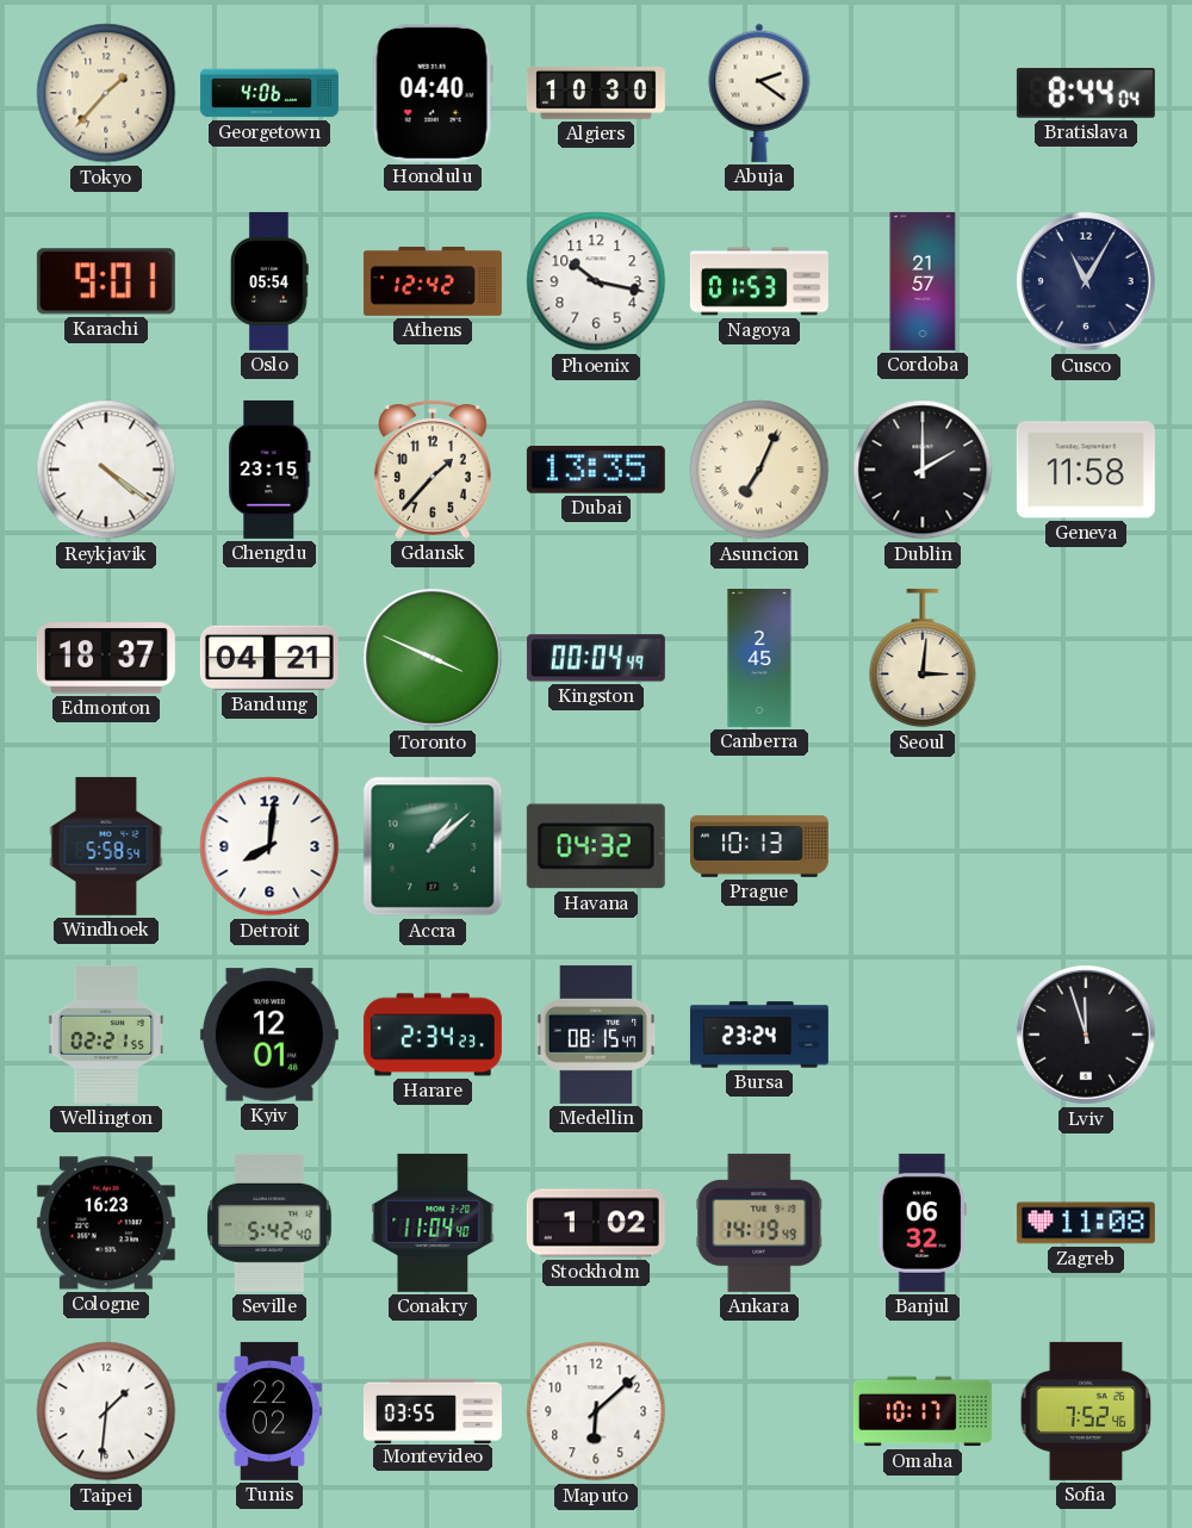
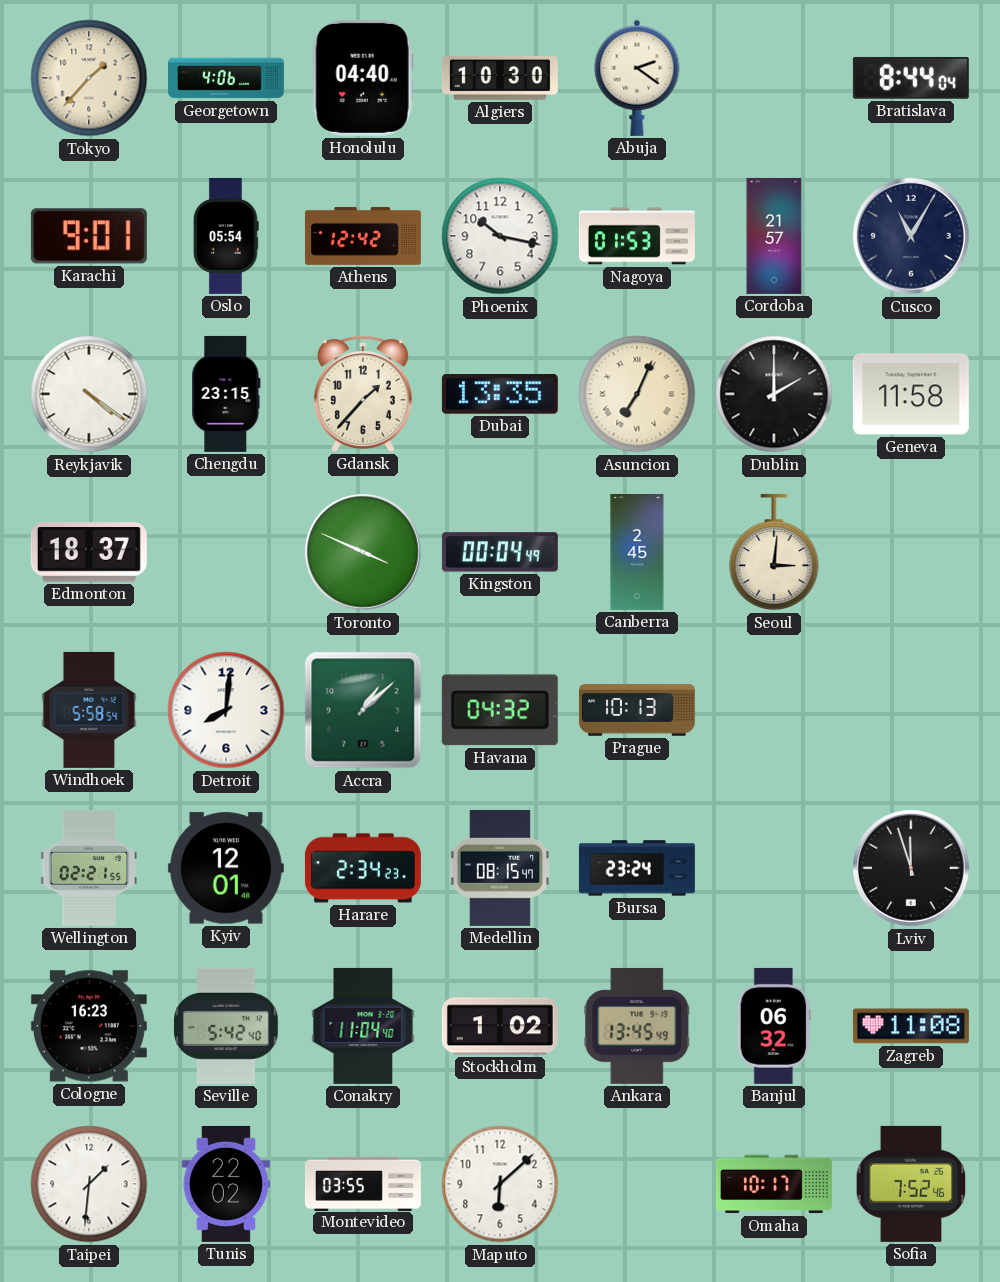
Bandung: 04:21 -> none (269, 658)
Ankara: 14:19 -> 13:45 (637, 1026)
